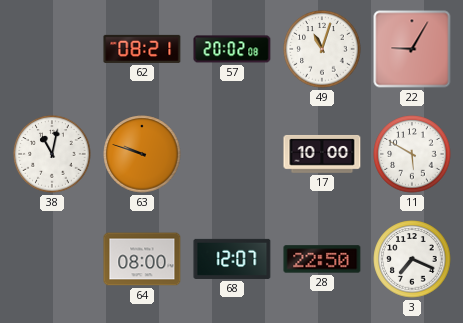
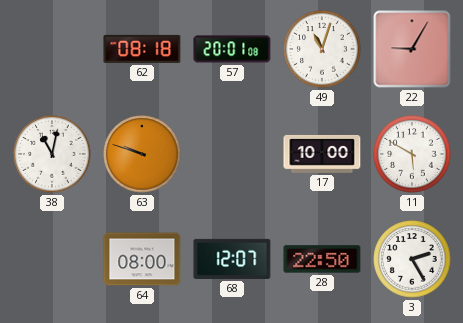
62: 08:21 -> 08:18 (142, 49)
57: 20:02 -> 20:01 (232, 49)
3: 7:19 -> 2:25 (412, 259)
